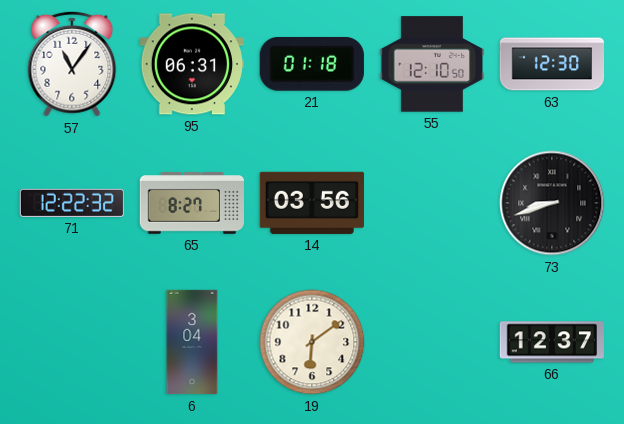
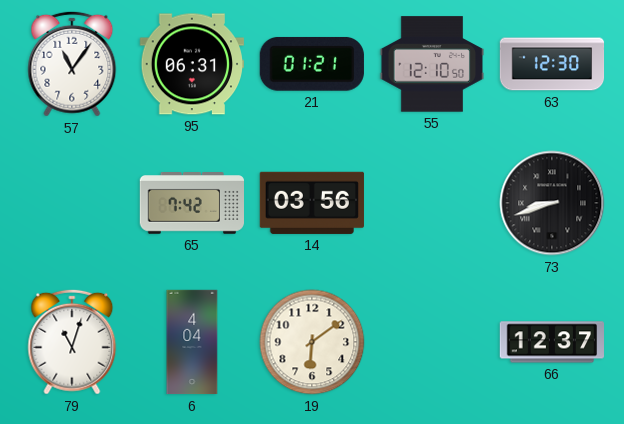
21: 01:18 -> 01:21 (312, 64)
71: 12:22 -> none (71, 203)
65: 8:27 -> 7:42 (191, 204)
79: none -> 11:03 (72, 342)
6: 3:04 -> 4:04 (192, 342)
